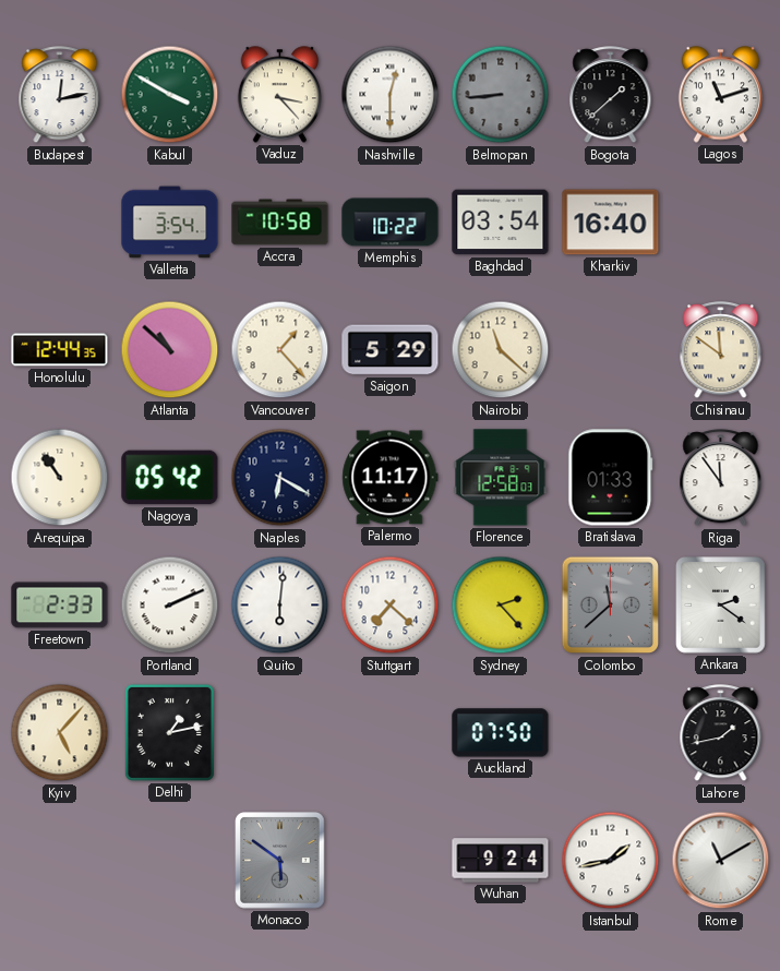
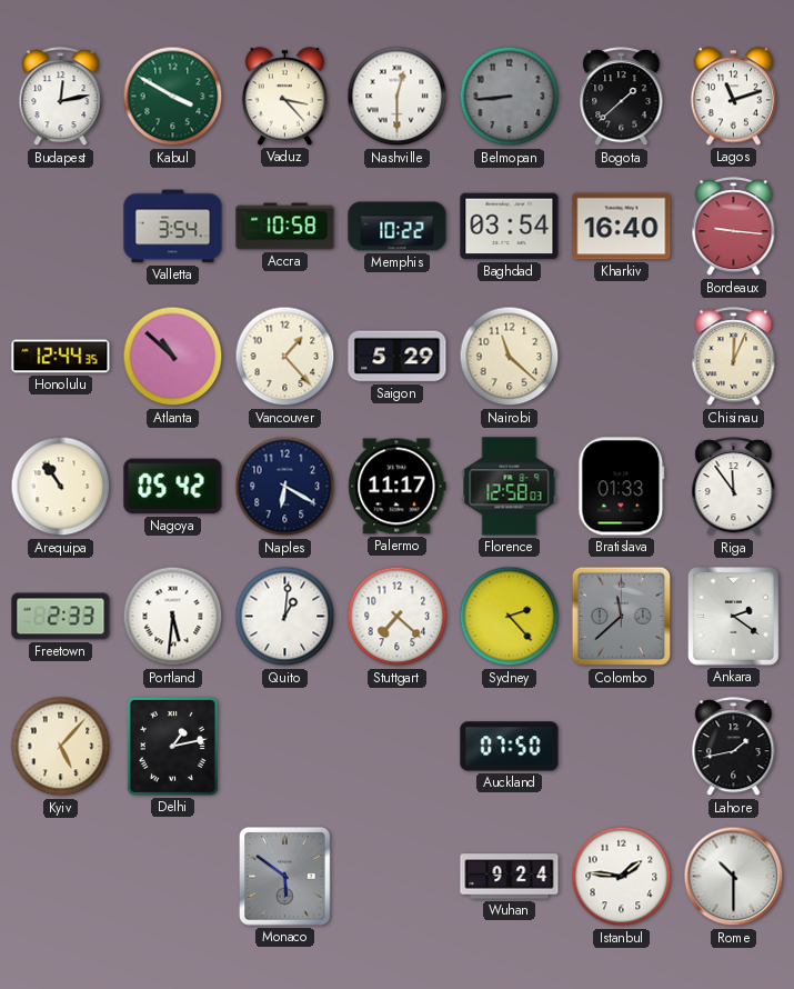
Bordeaux: none -> 9:16 (734, 227)
Chisinau: 11:51 -> 12:04 (734, 357)
Portland: 2:11 -> 5:31 (173, 617)
Quito: 6:01 -> 1:01 (285, 617)
Istanbul: 1:43 -> 1:46 (622, 877)
Rome: 11:10 -> 10:30 (734, 877)
